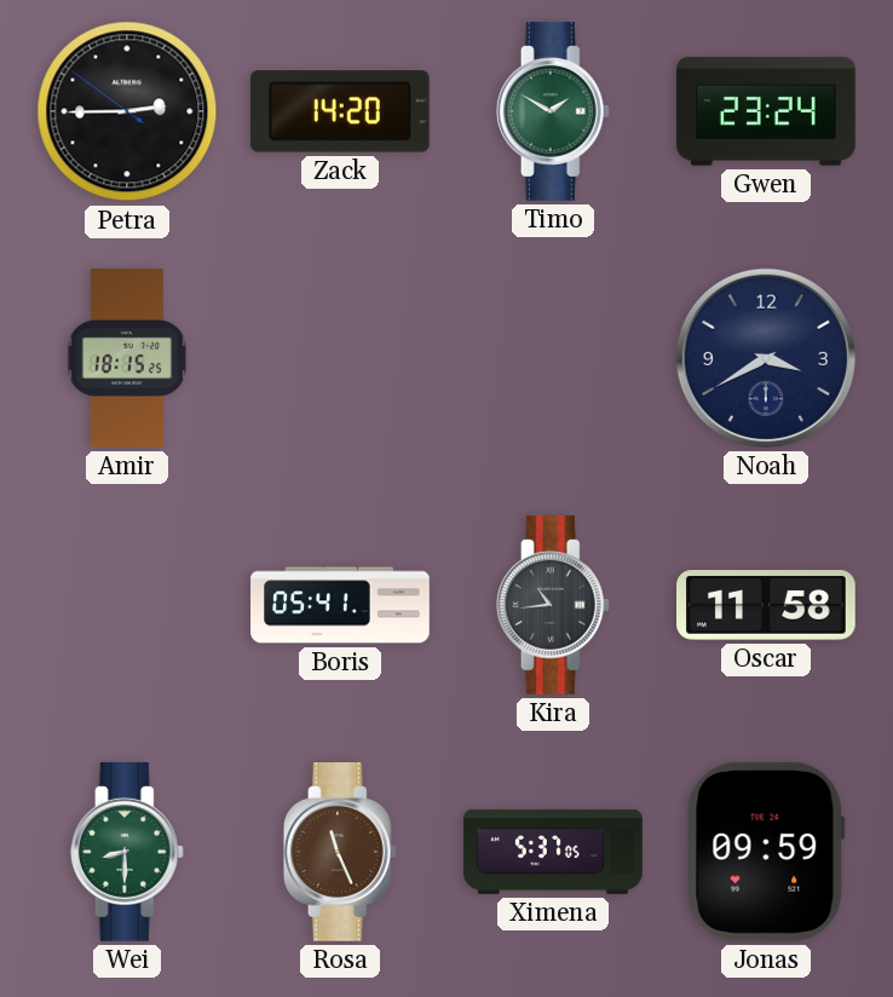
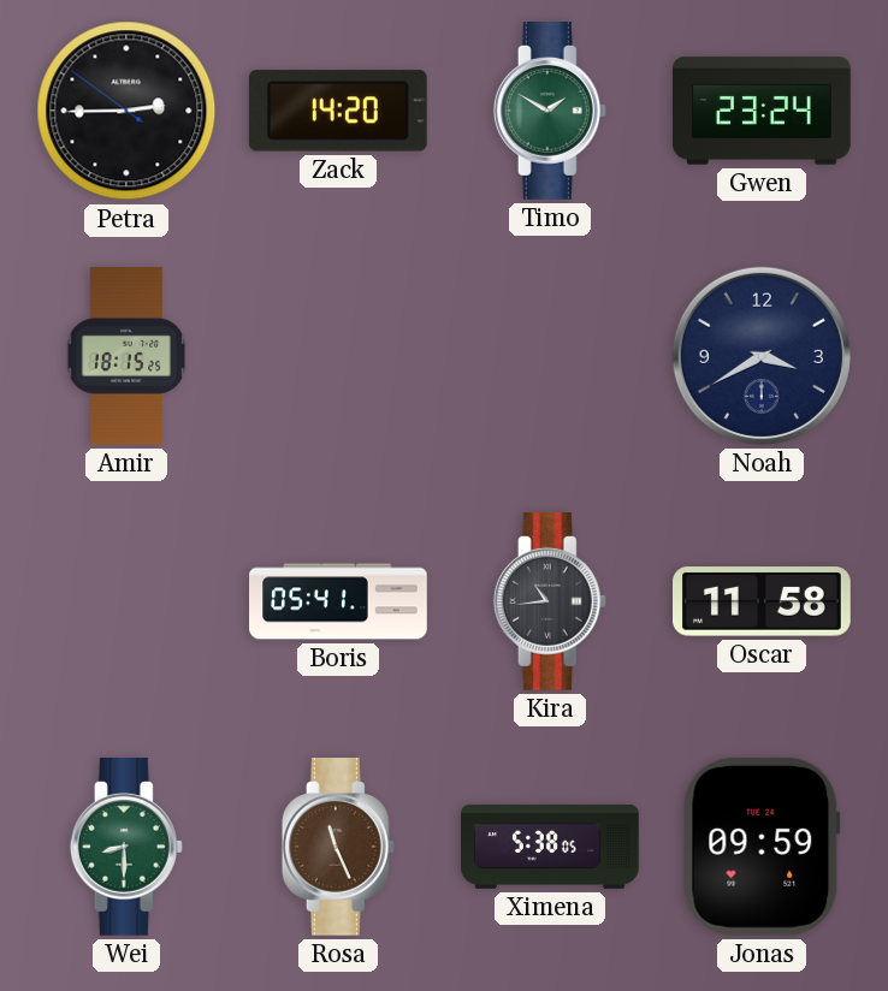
Ximena: 5:37 -> 5:38 (550, 847)
